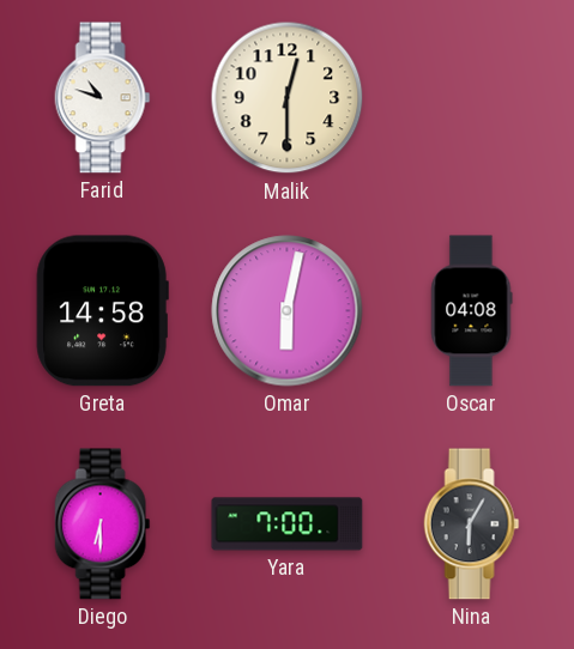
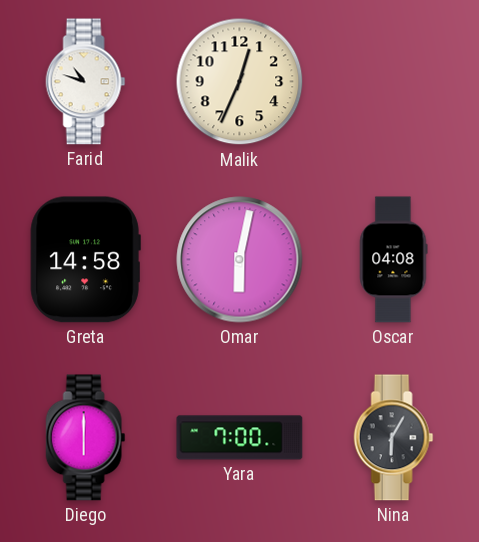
Malik: 12:30 -> 12:34 (240, 82)
Diego: 6:30 -> 6:00 (86, 438)
